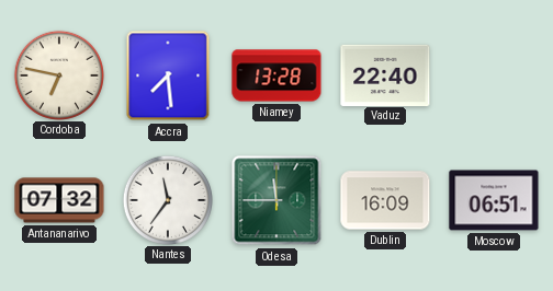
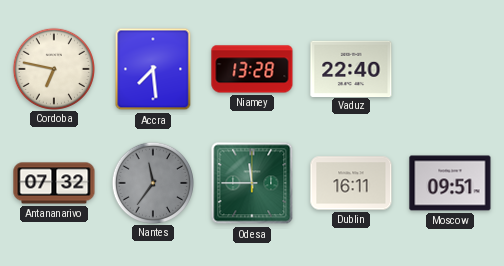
Nantes dial: white -> grey (152, 182)
Dublin: 16:09 -> 16:11 (351, 183)
Moscow: 06:51 -> 09:51 (450, 183)
